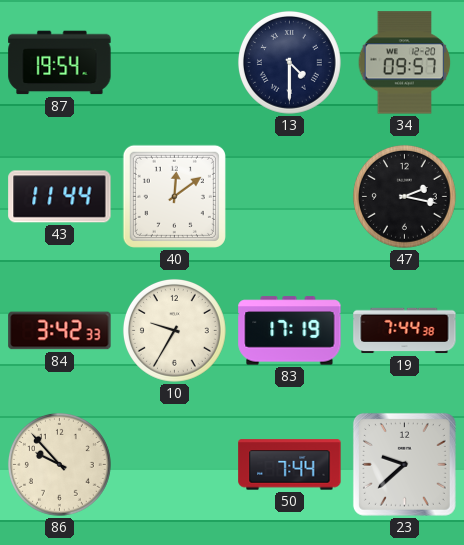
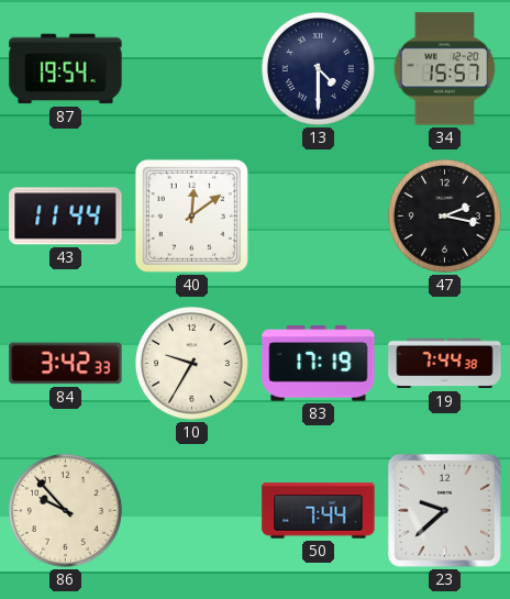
34: 09:57 -> 15:57 (445, 69)
